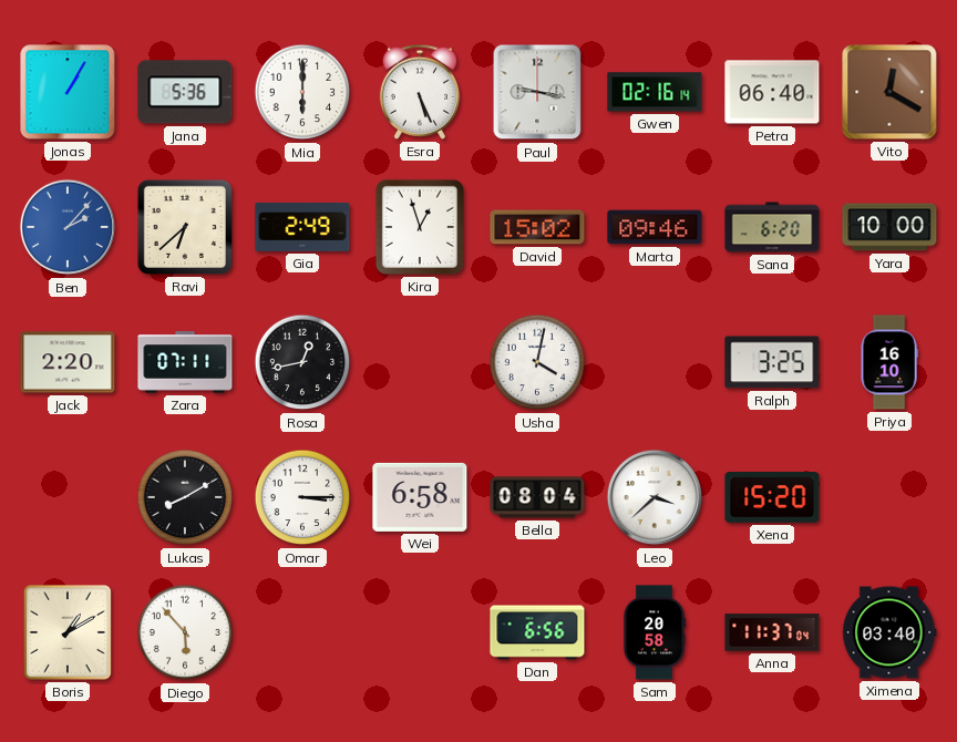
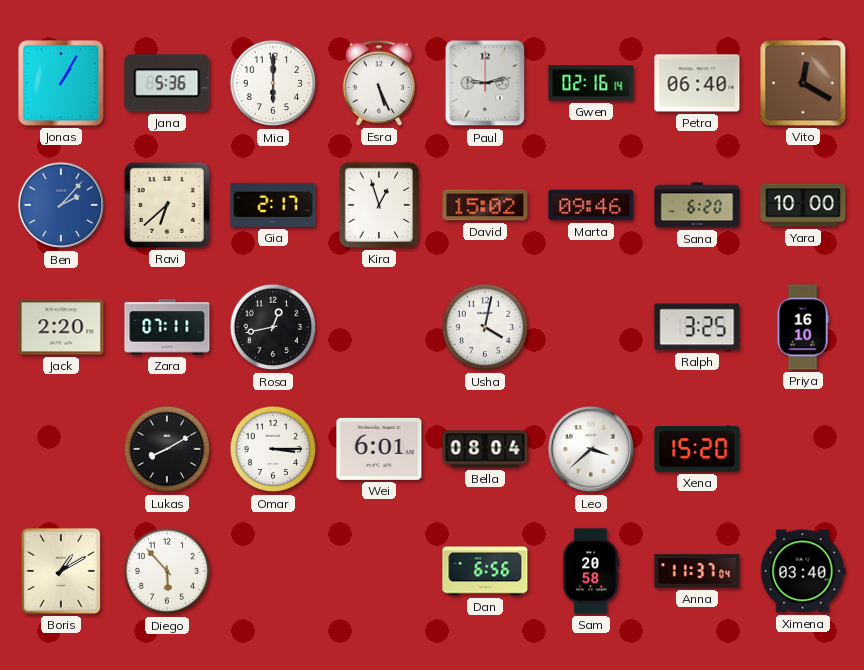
Paul: 9:17 -> 9:13 (485, 83)
Gia: 2:49 -> 2:17 (273, 205)
Wei: 6:58 -> 6:01 (379, 449)
